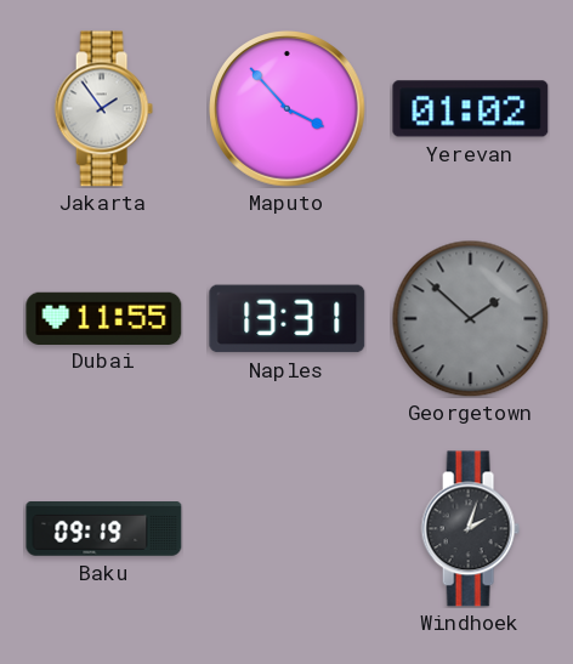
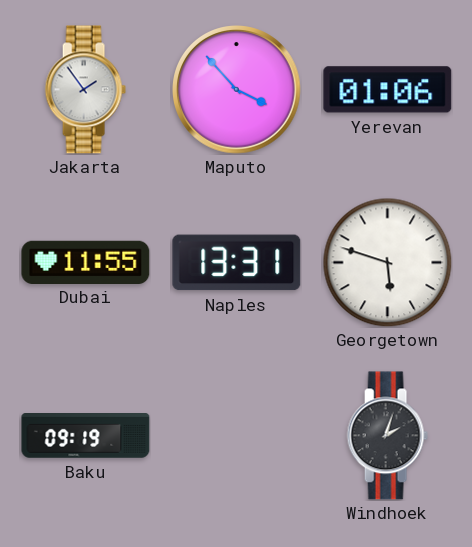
Yerevan: 01:02 -> 01:06 (388, 90)
Georgetown: 1:52 -> 5:48 (387, 262)
Georgetown dial: grey -> white (387, 262)
